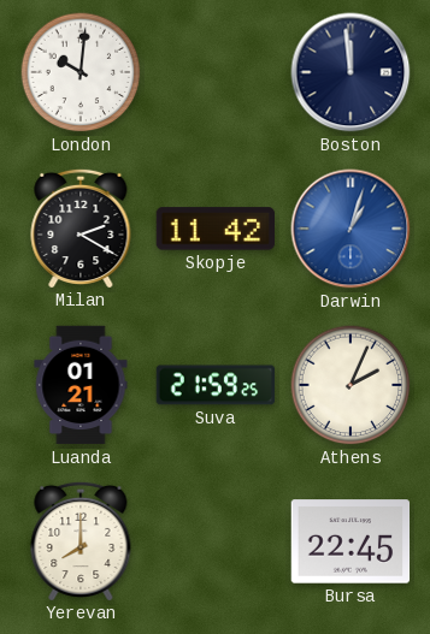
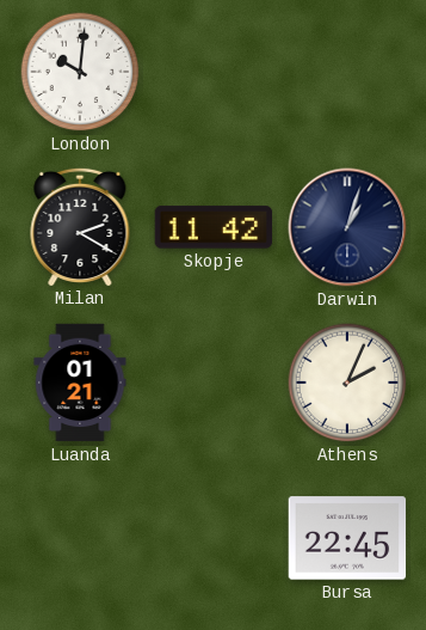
Boston: 11:59 -> none (351, 72)
Darwin dial: blue -> navy (347, 227)
Suva: 21:59 -> none (216, 385)
Yerevan: 8:00 -> none (81, 540)
